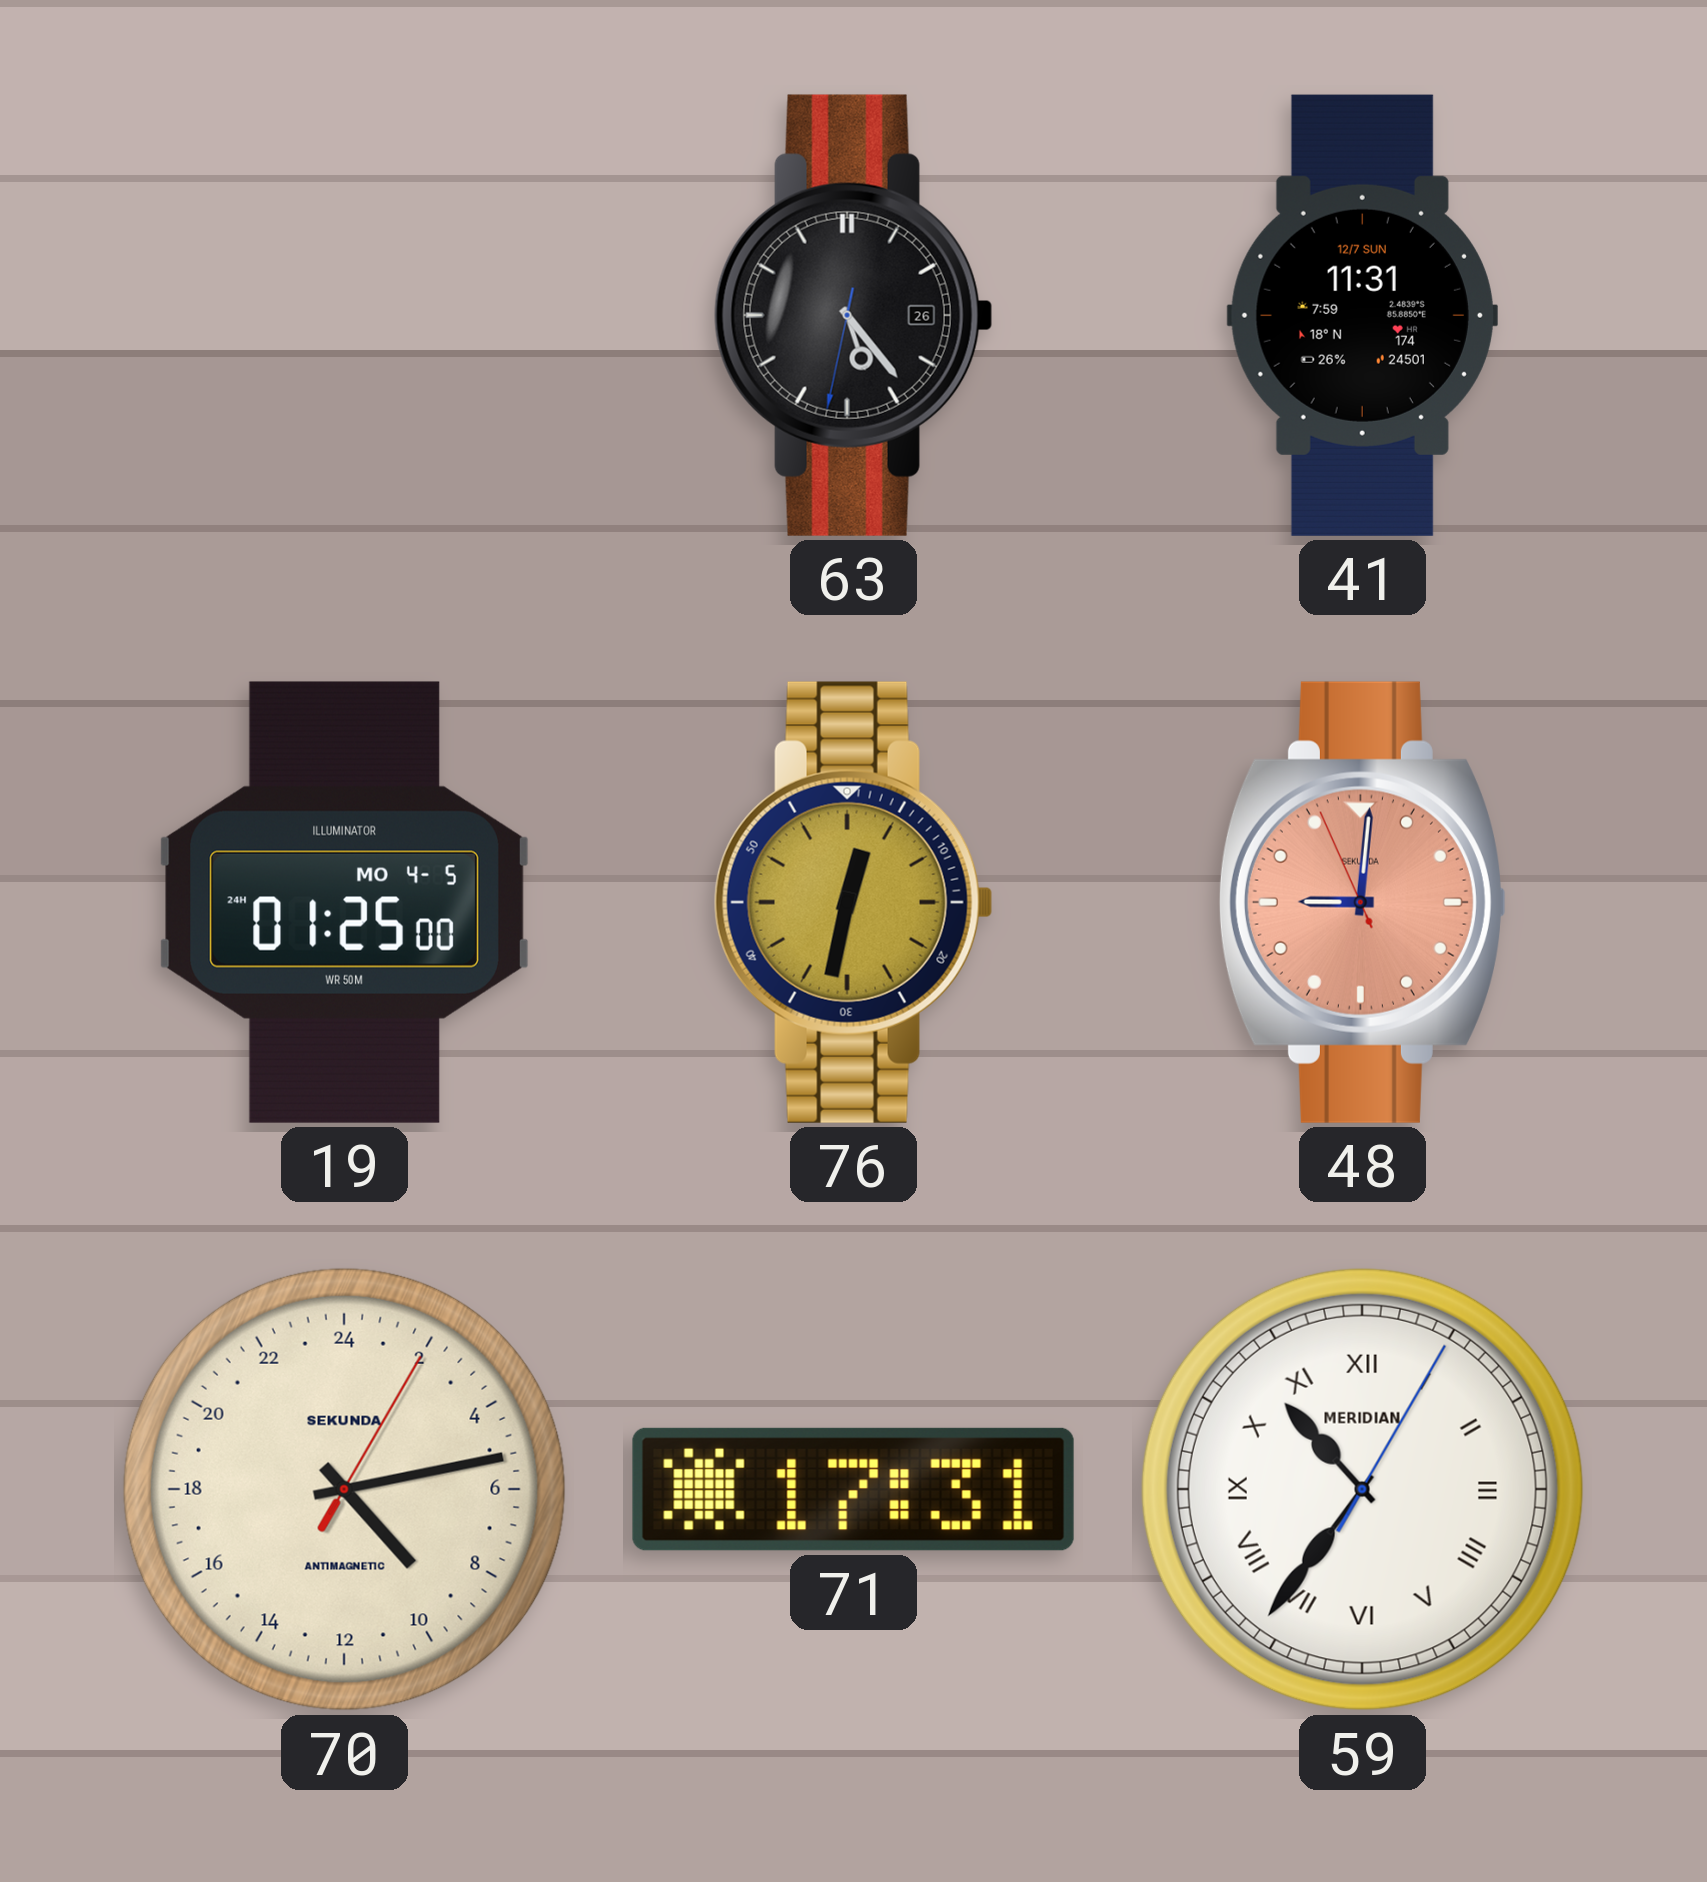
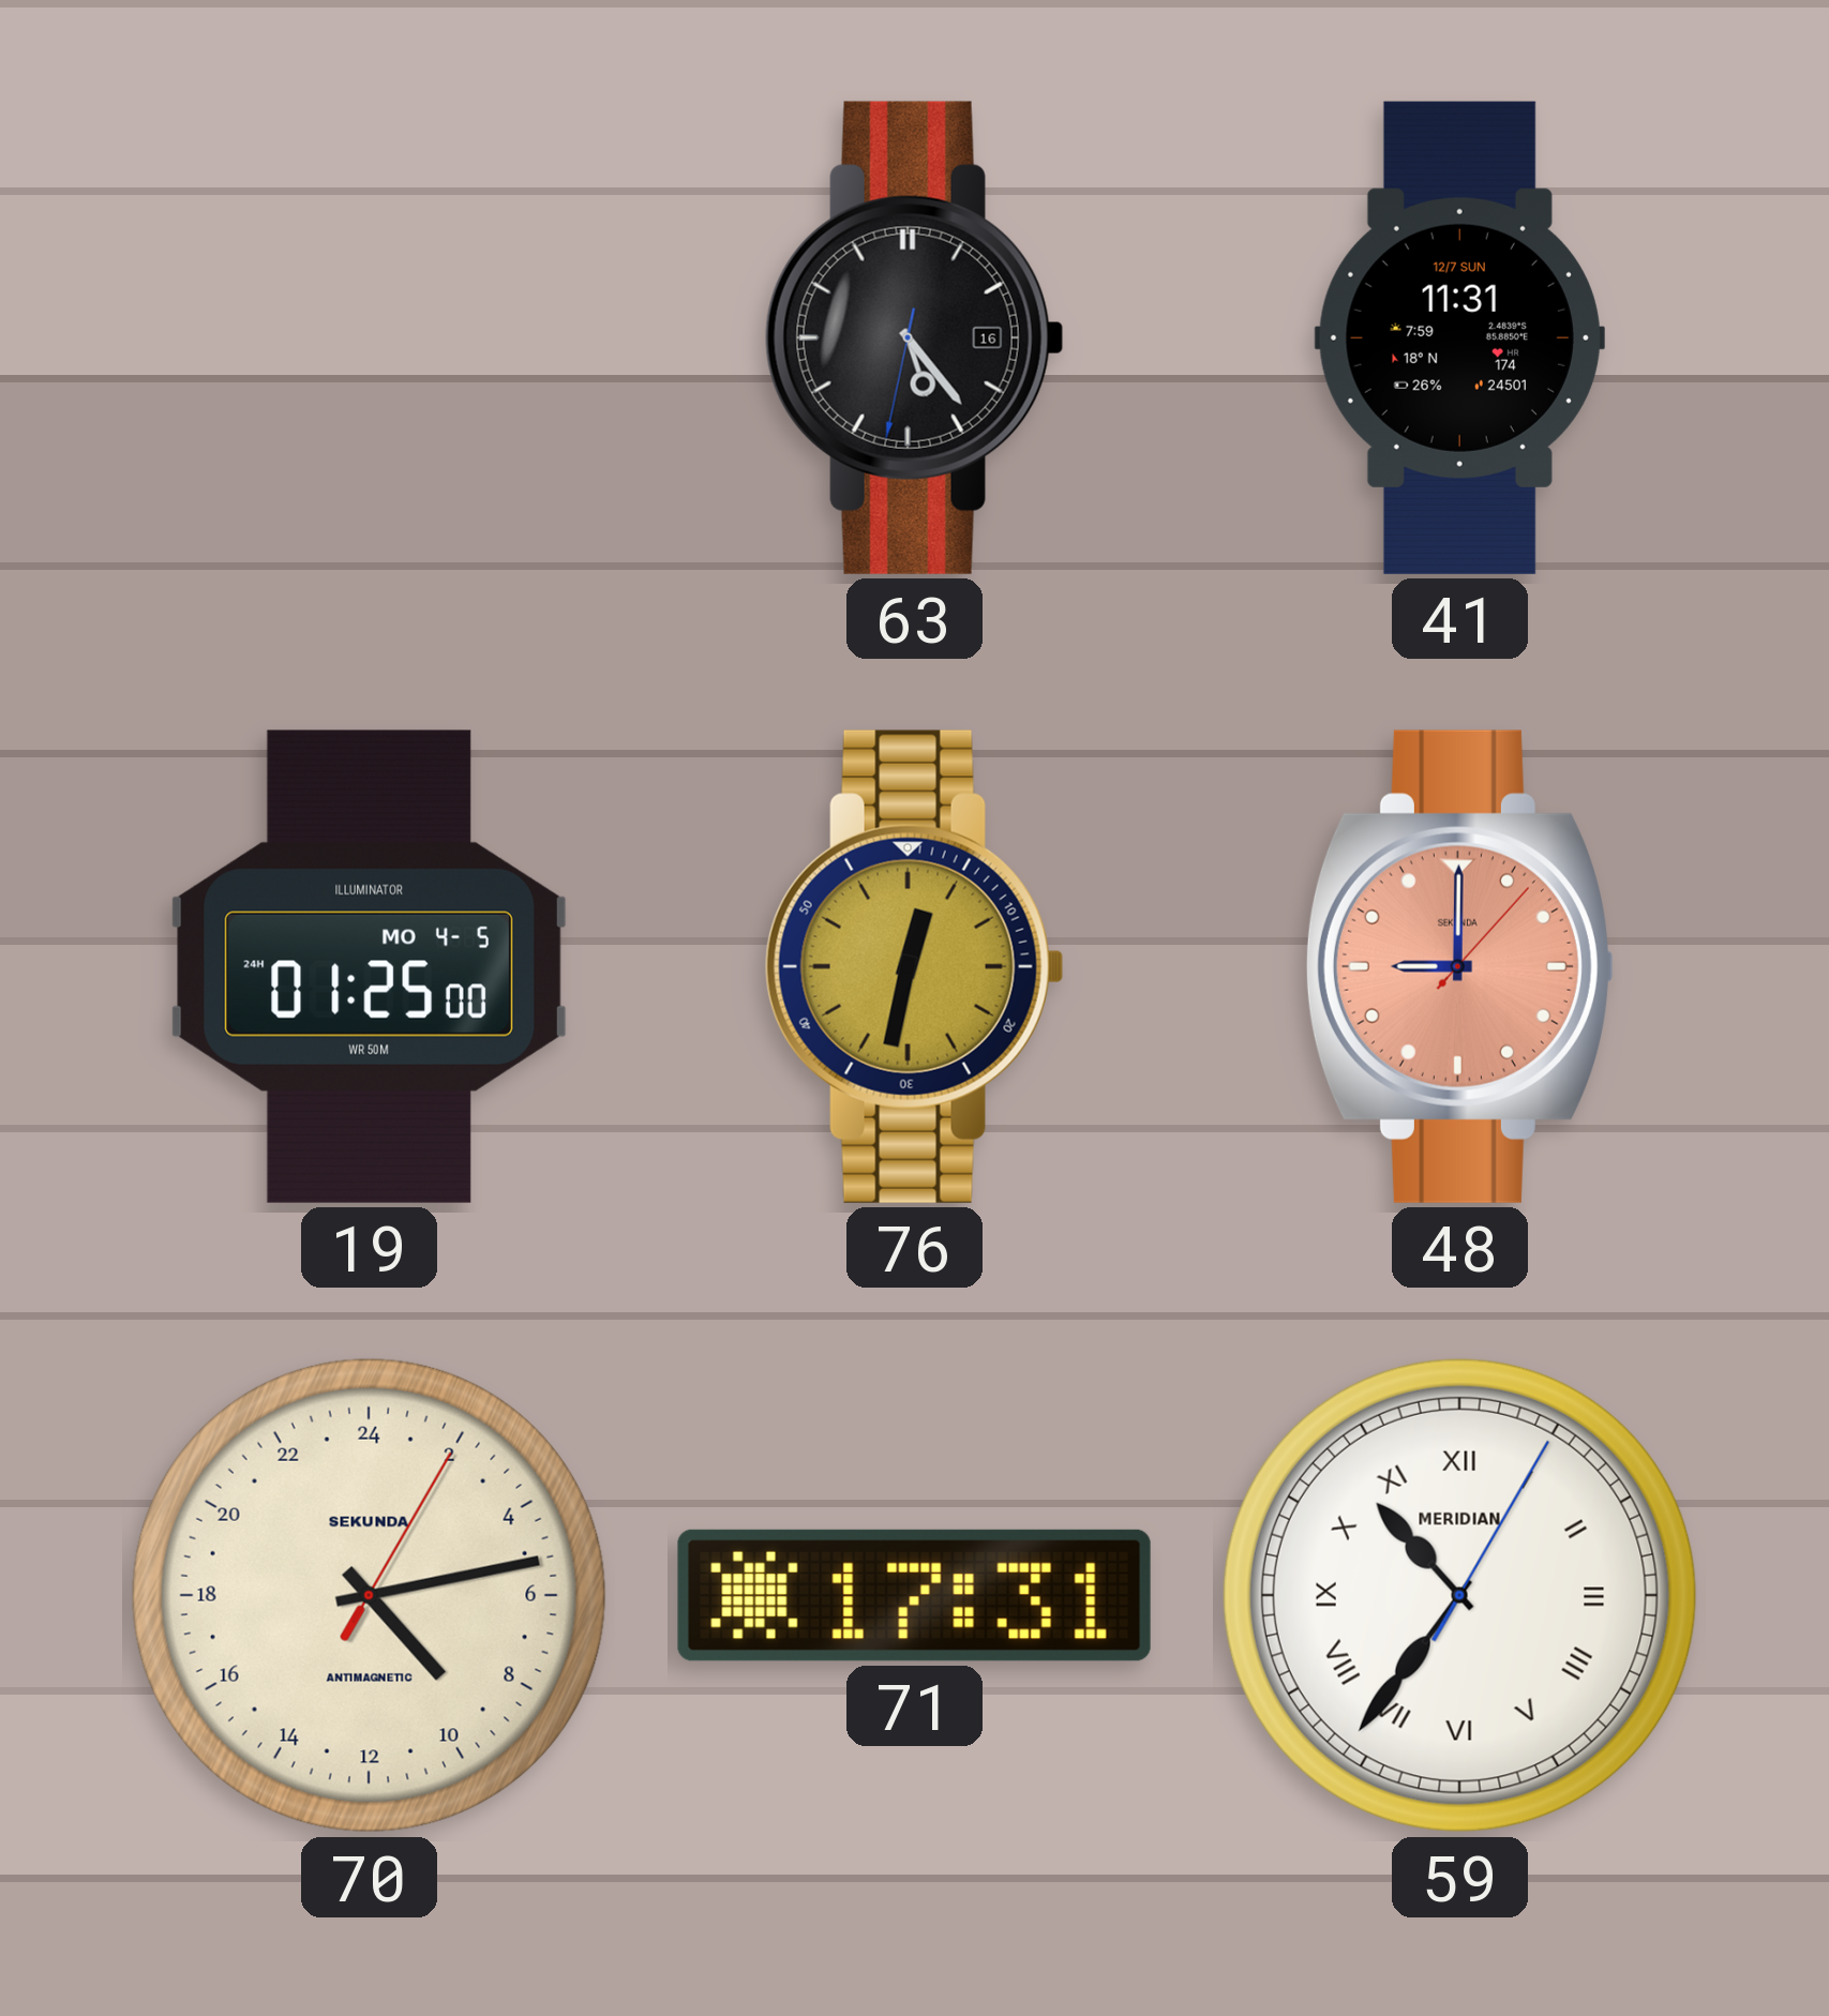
63 date: 26 -> 16 (914, 337)
48: 9:00:56 -> 9:00:07 (1459, 966)
